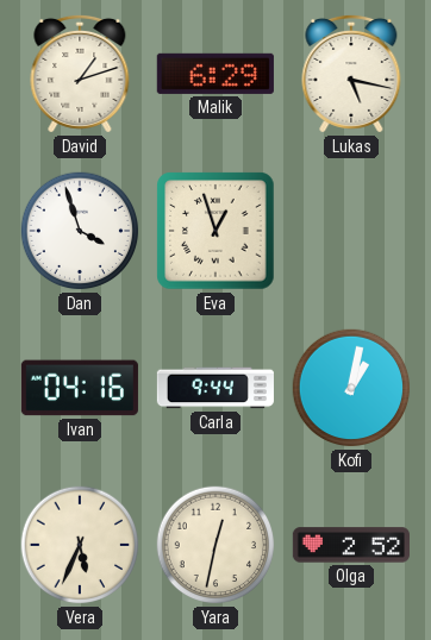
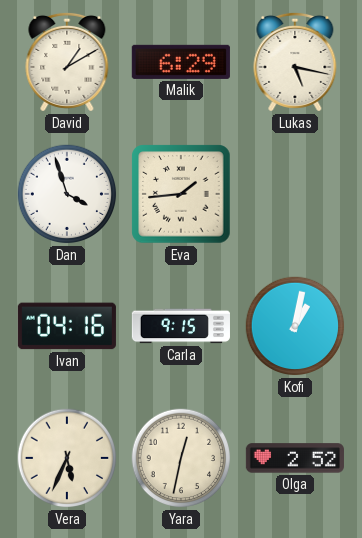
David: 1:12 -> 1:10 (67, 62)
Eva: 12:57 -> 1:44 (181, 194)
Carla: 9:44 -> 9:15 (181, 326)
